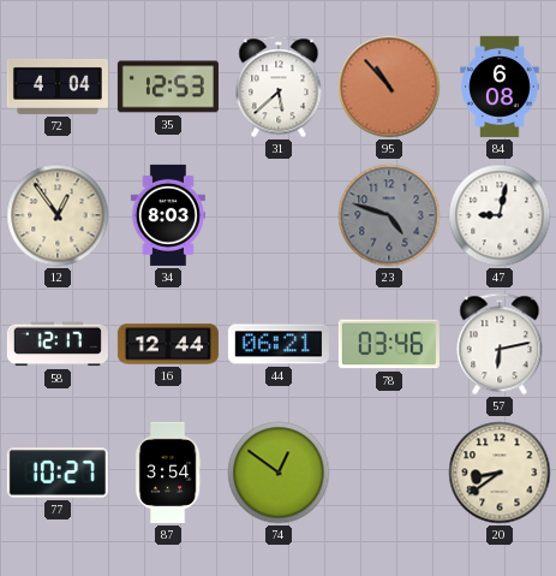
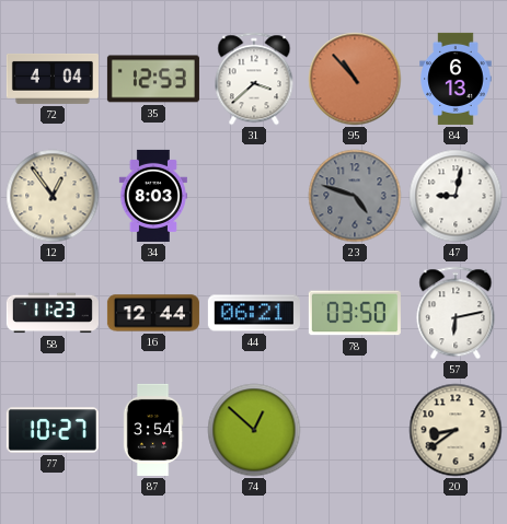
31: 5:38 -> 3:38 (254, 79)
84: 6:08 -> 6:13 (456, 79)
58: 12:17 -> 11:23 (53, 313)
78: 03:46 -> 03:50 (355, 313)
74: 12:51 -> 12:52 (254, 430)
